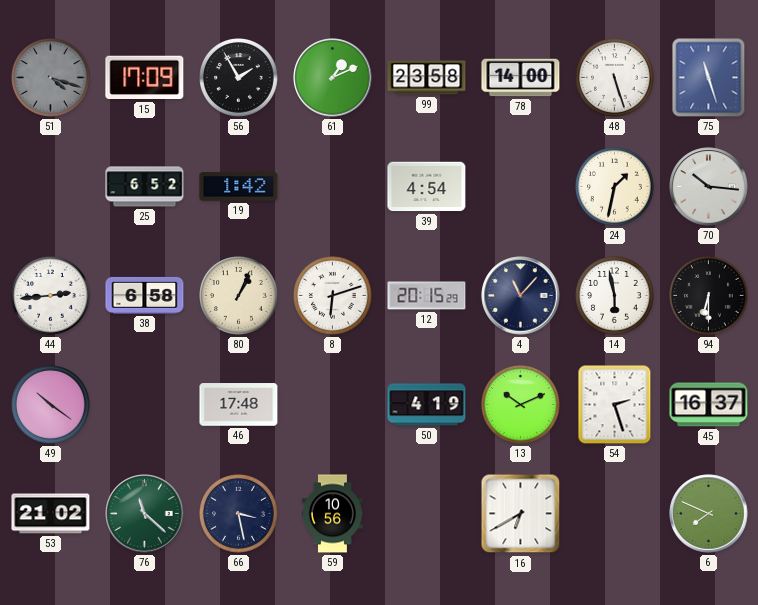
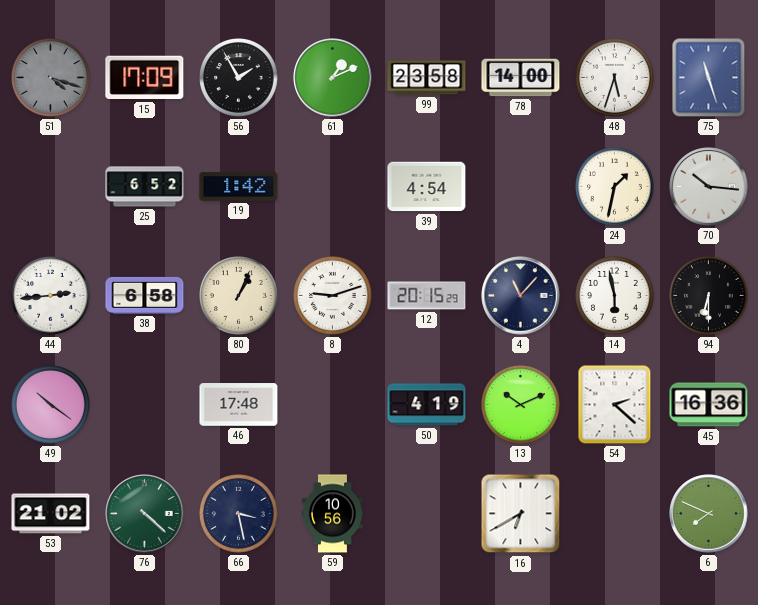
48: 5:27 -> 5:33 (615, 78)
8: 6:12 -> 9:12 (333, 296)
54: 2:27 -> 2:22 (615, 405)
45: 16:37 -> 16:36 (709, 405)
76: 11:22 -> 4:22 (145, 514)
